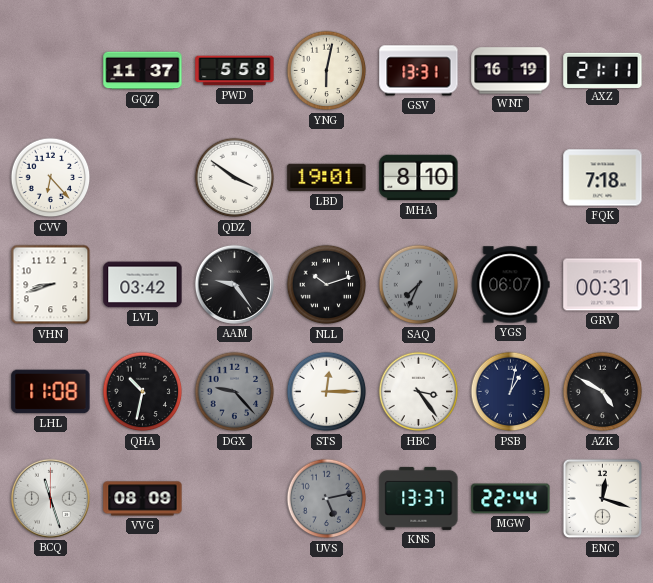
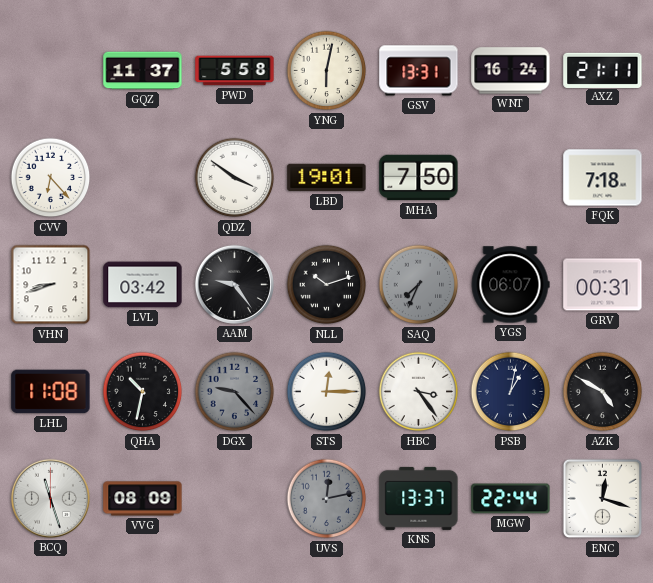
WNT: 16:19 -> 16:24 (511, 71)
MHA: 8:10 -> 7:50 (419, 178)
UVS: 5:13 -> 12:13 (327, 499)
